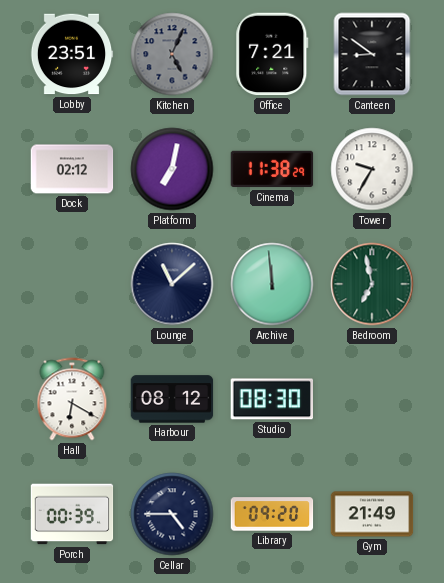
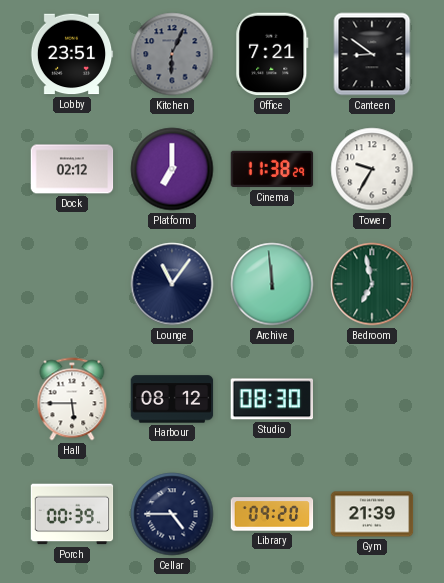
Kitchen: 5:04 -> 6:04 (172, 54)
Platform: 7:02 -> 7:00 (172, 169)
Lounge: 11:08 -> 11:06 (172, 284)
Hall: 6:20 -> 5:45 (72, 399)
Gym: 21:49 -> 21:39 (372, 514)
